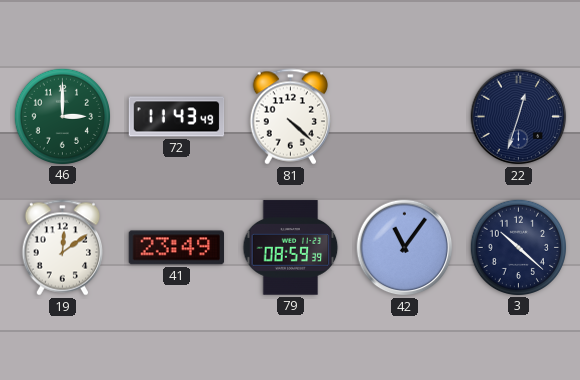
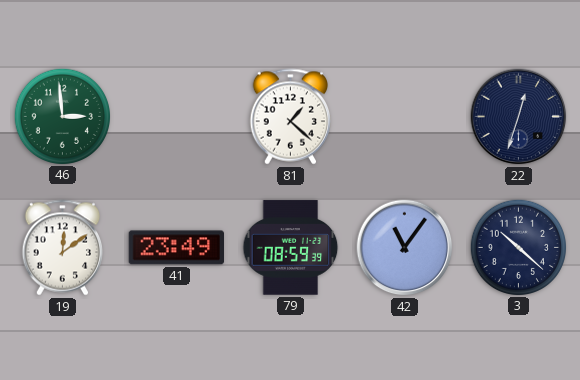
46: 3:00 -> 2:59 (62, 116)
72: 11:43 -> none (177, 117)
81: 4:22 -> 1:22 (290, 117)
